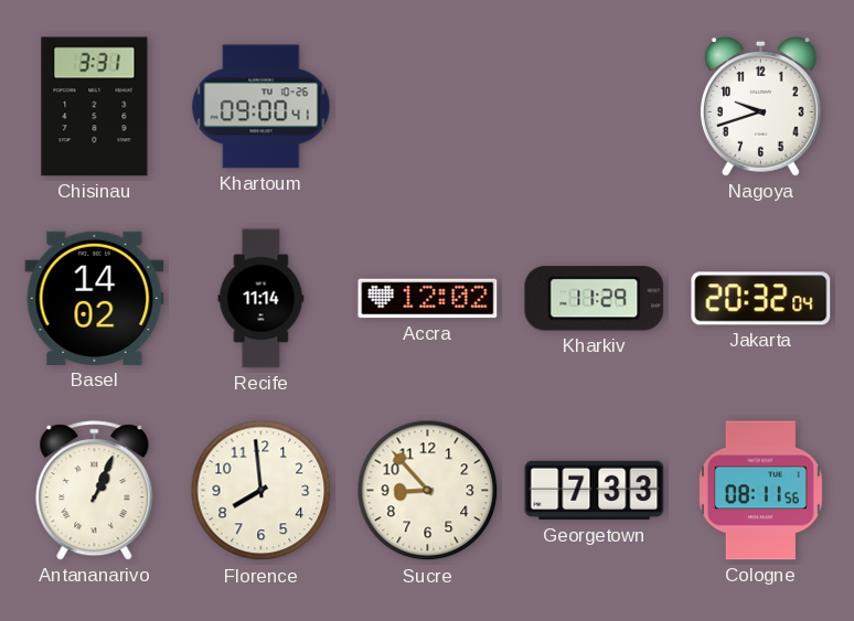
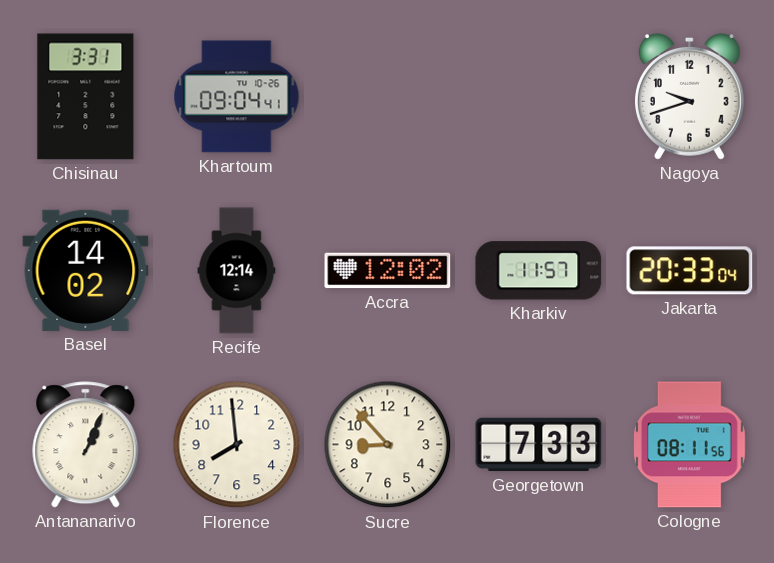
Khartoum: 09:00 -> 09:04 (237, 97)
Recife: 11:14 -> 12:14 (237, 271)
Kharkiv: 11:29 -> 11:57 (539, 271)
Jakarta: 20:32 -> 20:33 (690, 271)
